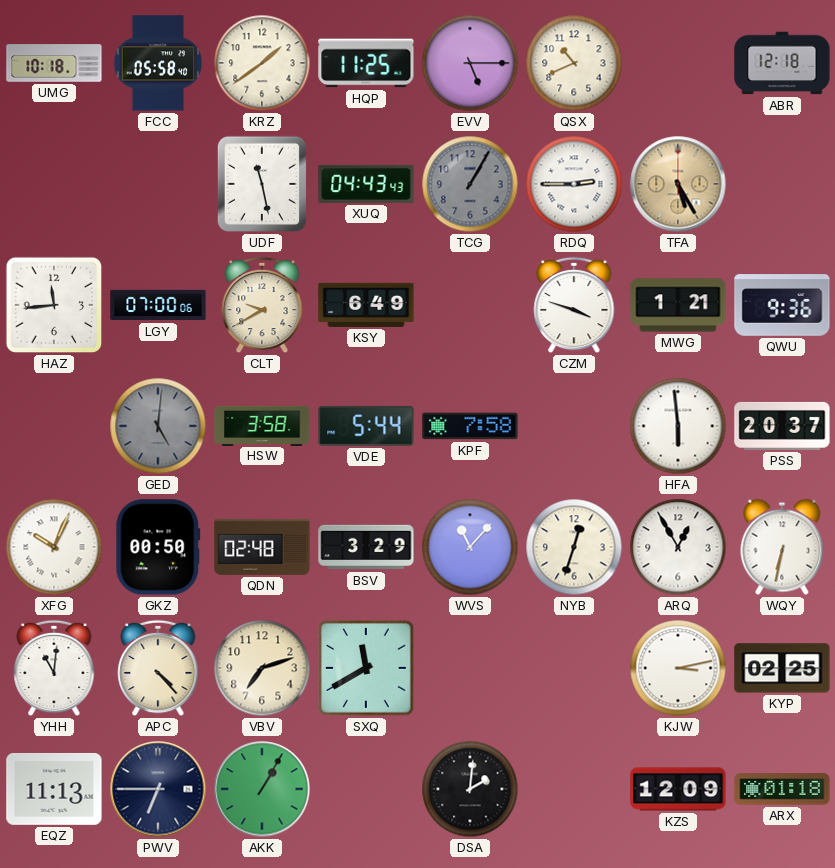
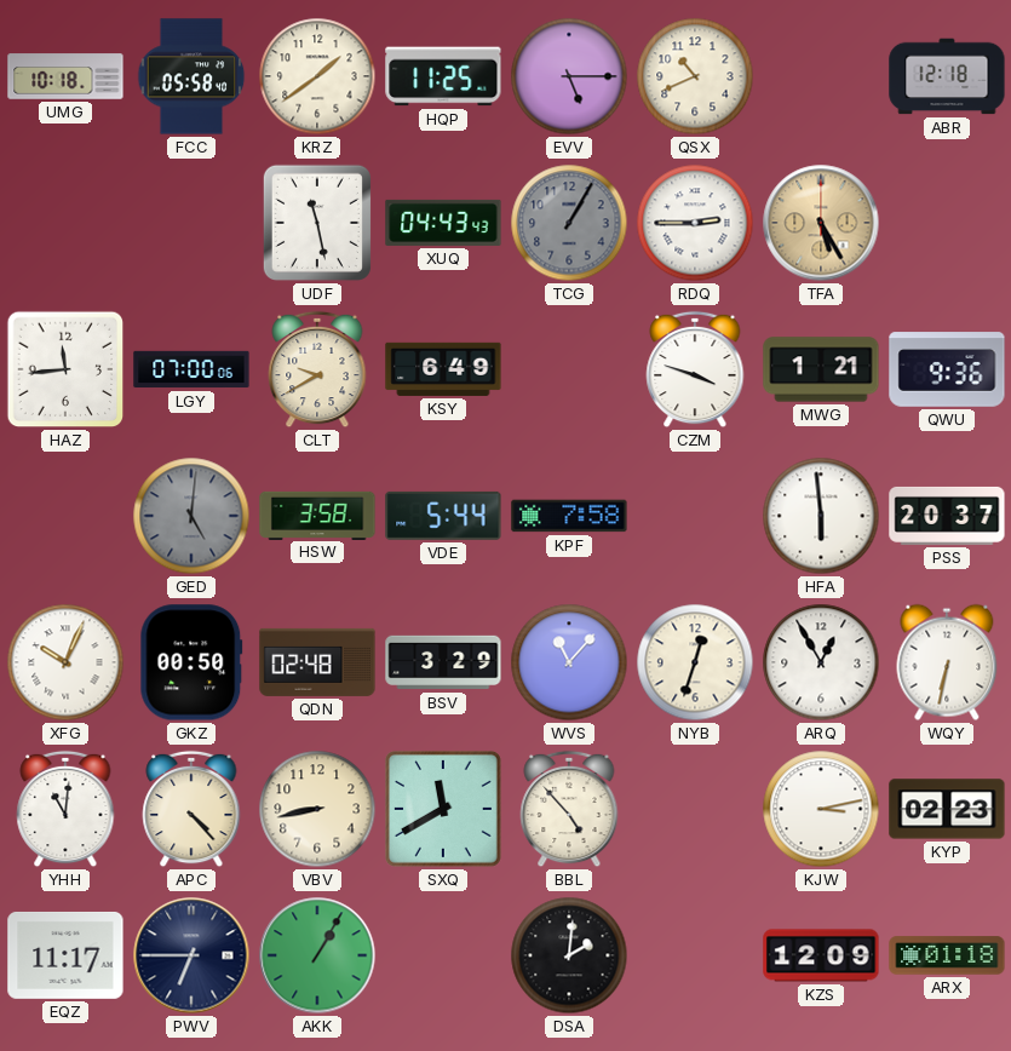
VBV: 7:12 -> 8:43 (317, 809)
BBL: none -> 4:53 (569, 809)
KYP: 02:25 -> 02:23 (947, 809)
EQZ: 11:13 -> 11:17 (65, 955)
